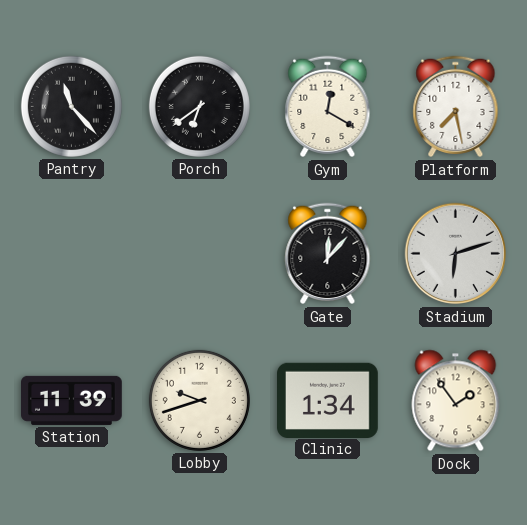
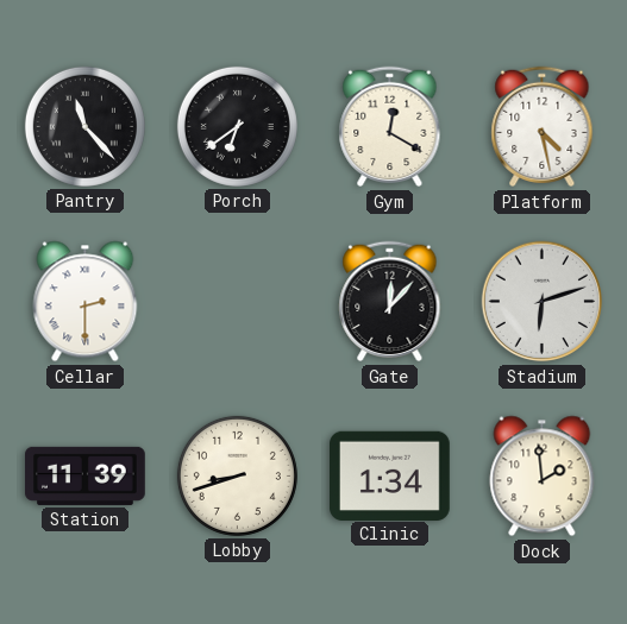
Platform: 7:28 -> 4:28 (543, 127)
Cellar: none -> 2:30 (86, 302)
Lobby: 9:42 -> 8:42 (237, 475)
Dock: 1:54 -> 1:59 (543, 477)
